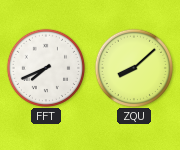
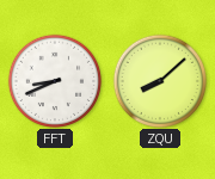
FFT: 7:41 -> 8:41 (54, 80)
